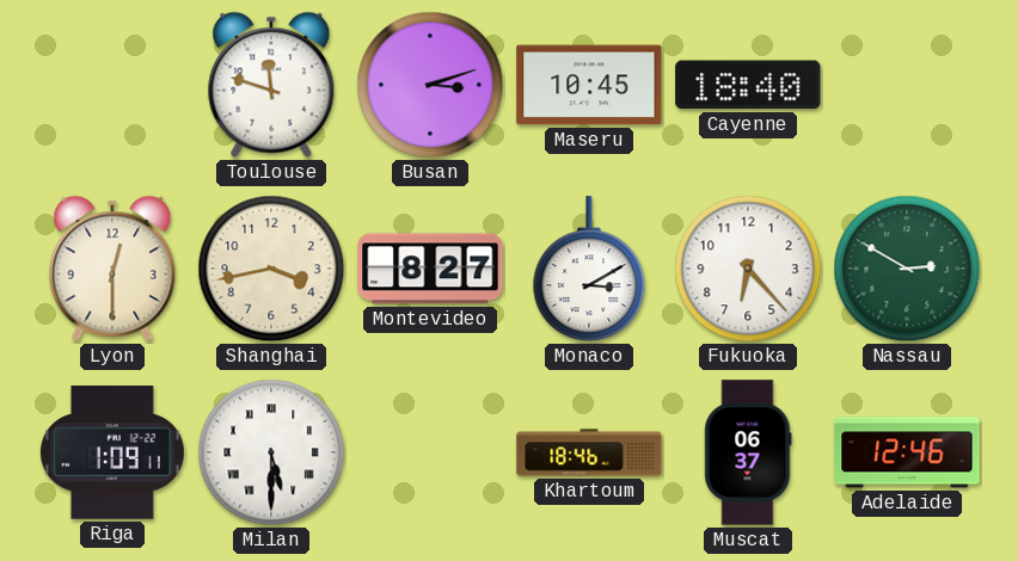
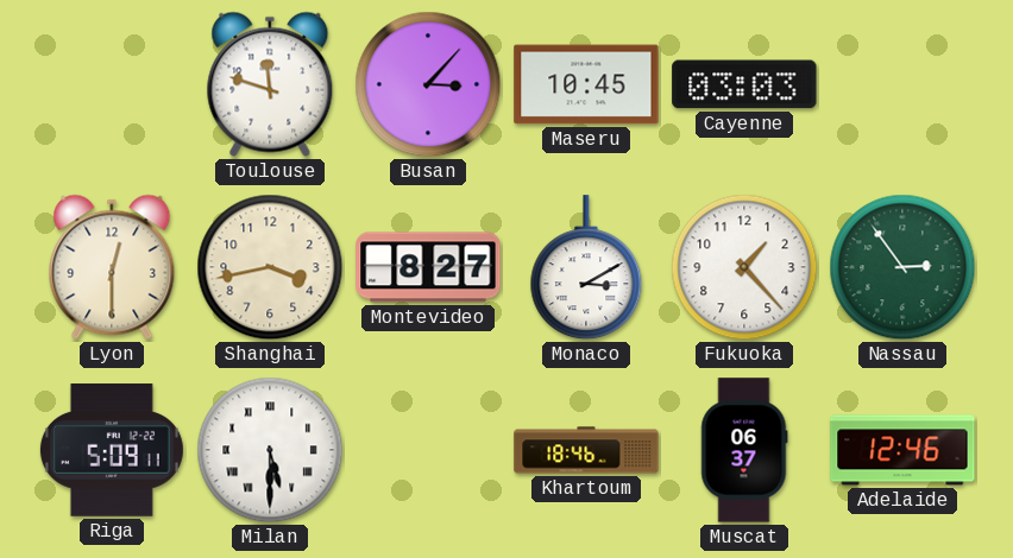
Busan: 3:12 -> 3:07 (428, 84)
Cayenne: 18:40 -> 03:03 (744, 84)
Fukuoka: 6:23 -> 1:23 (744, 267)
Nassau: 2:50 -> 2:54 (902, 267)
Riga: 1:09 -> 5:09 (112, 450)
